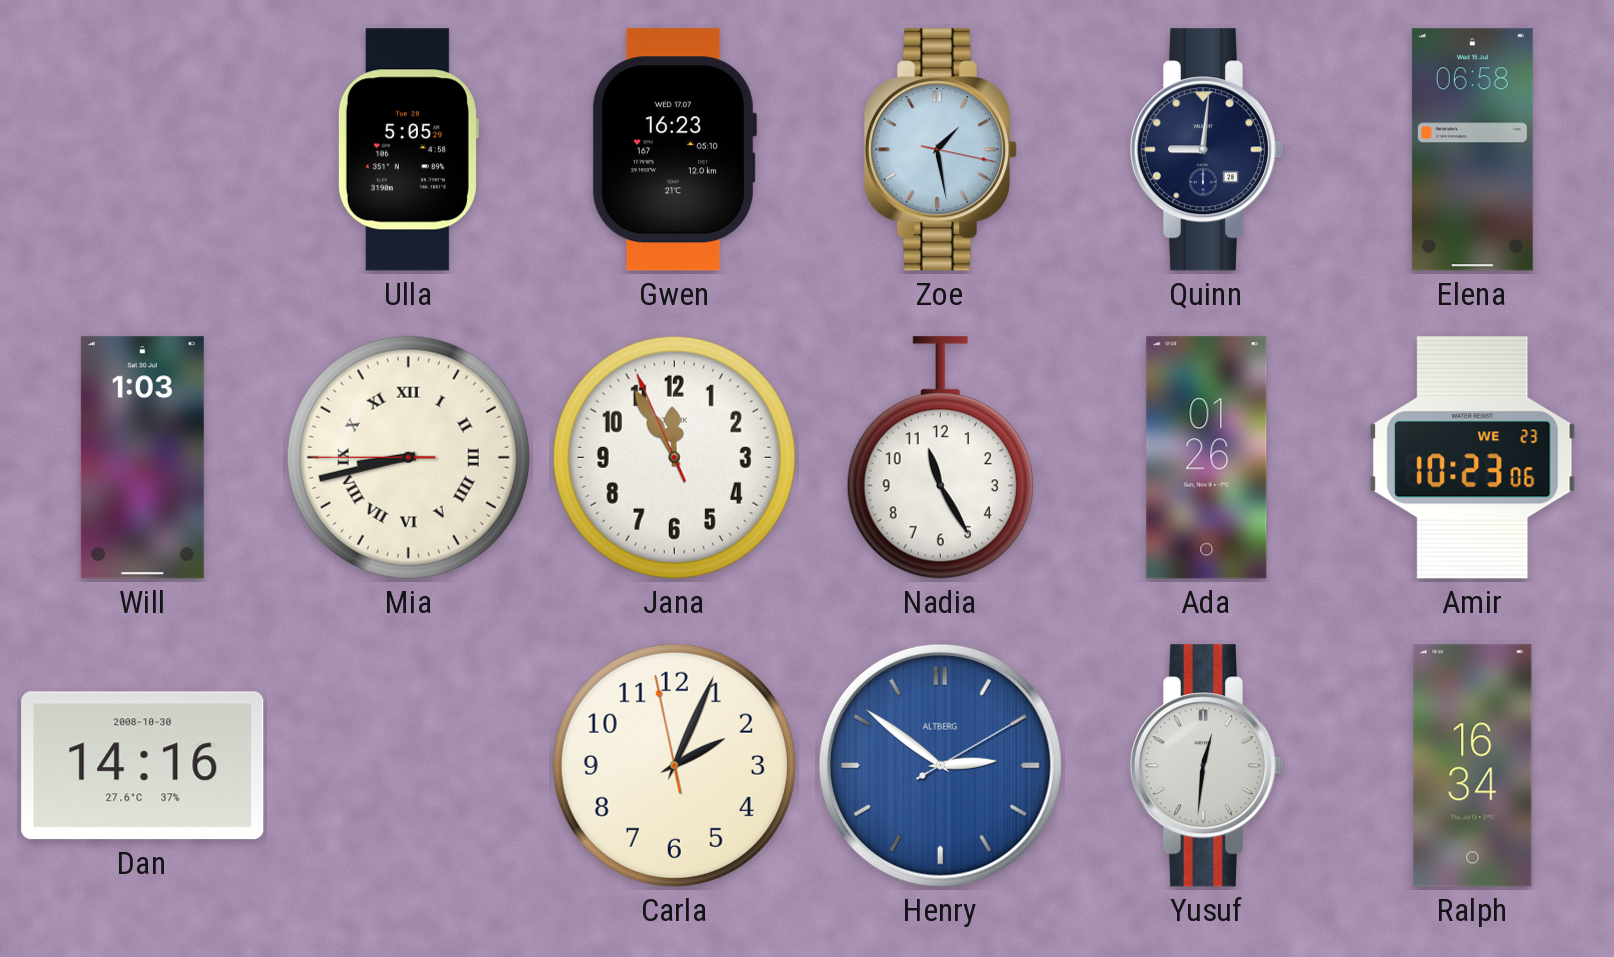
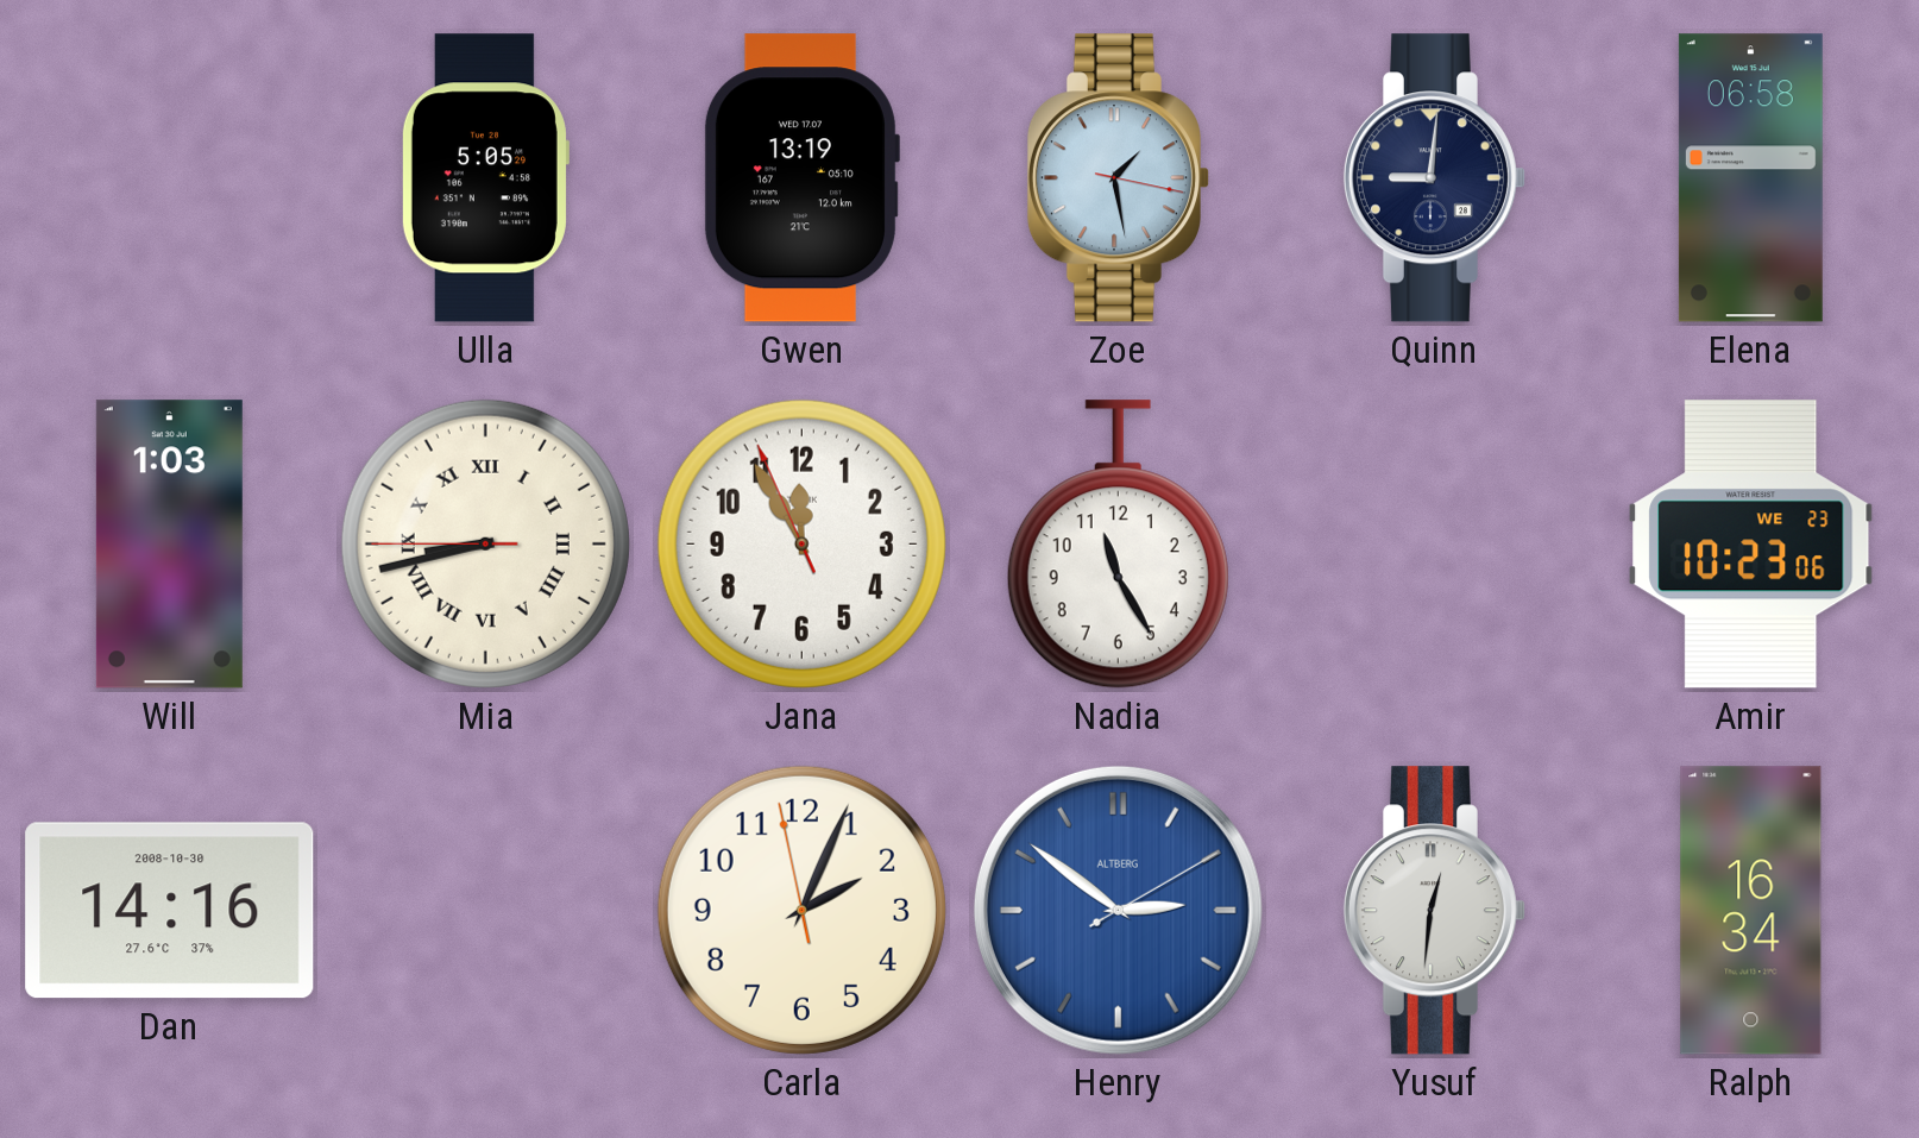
Gwen: 16:23 -> 13:19 (801, 178)
Ada: 01:26 -> none (1207, 458)
